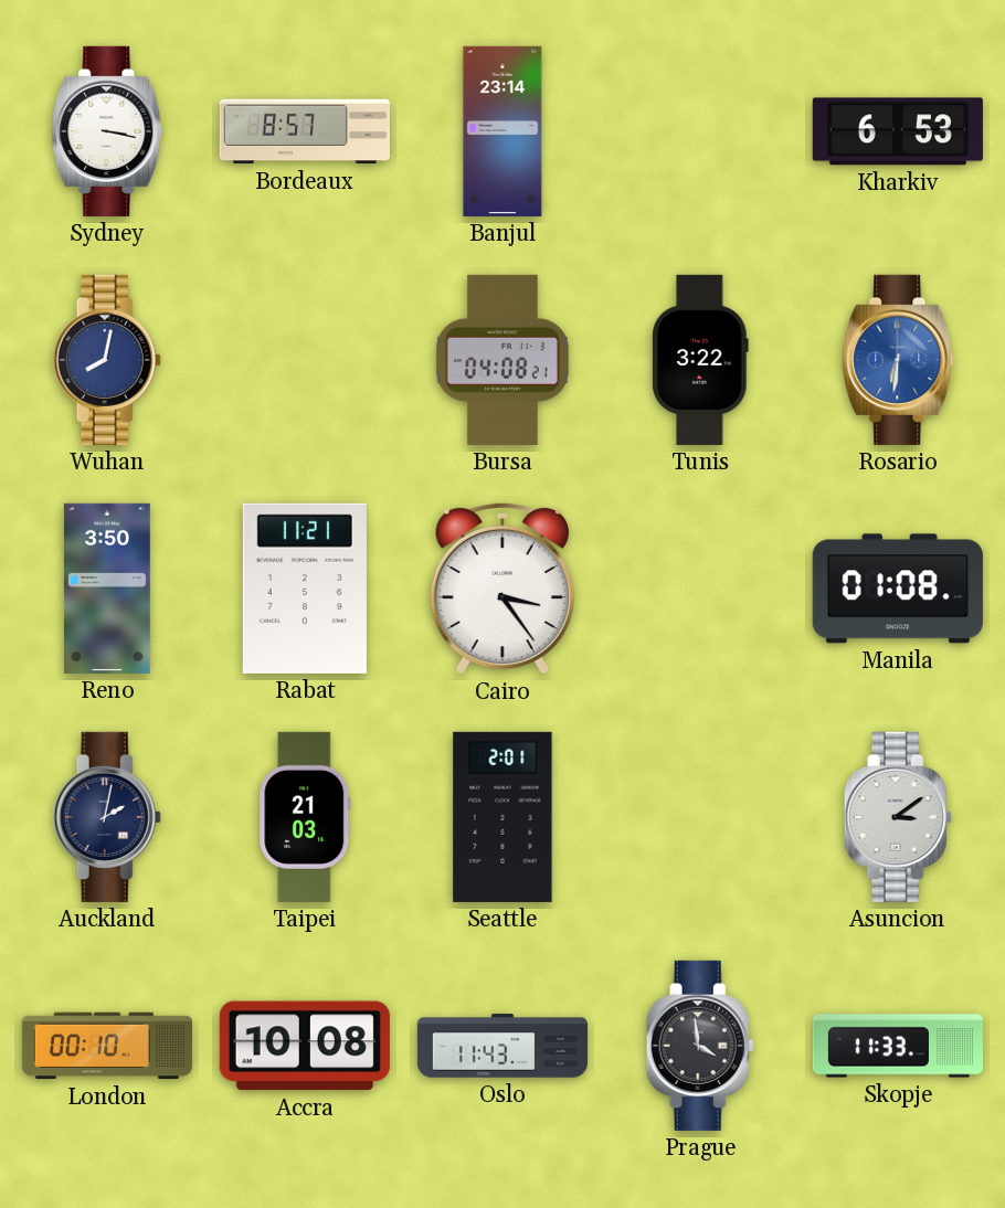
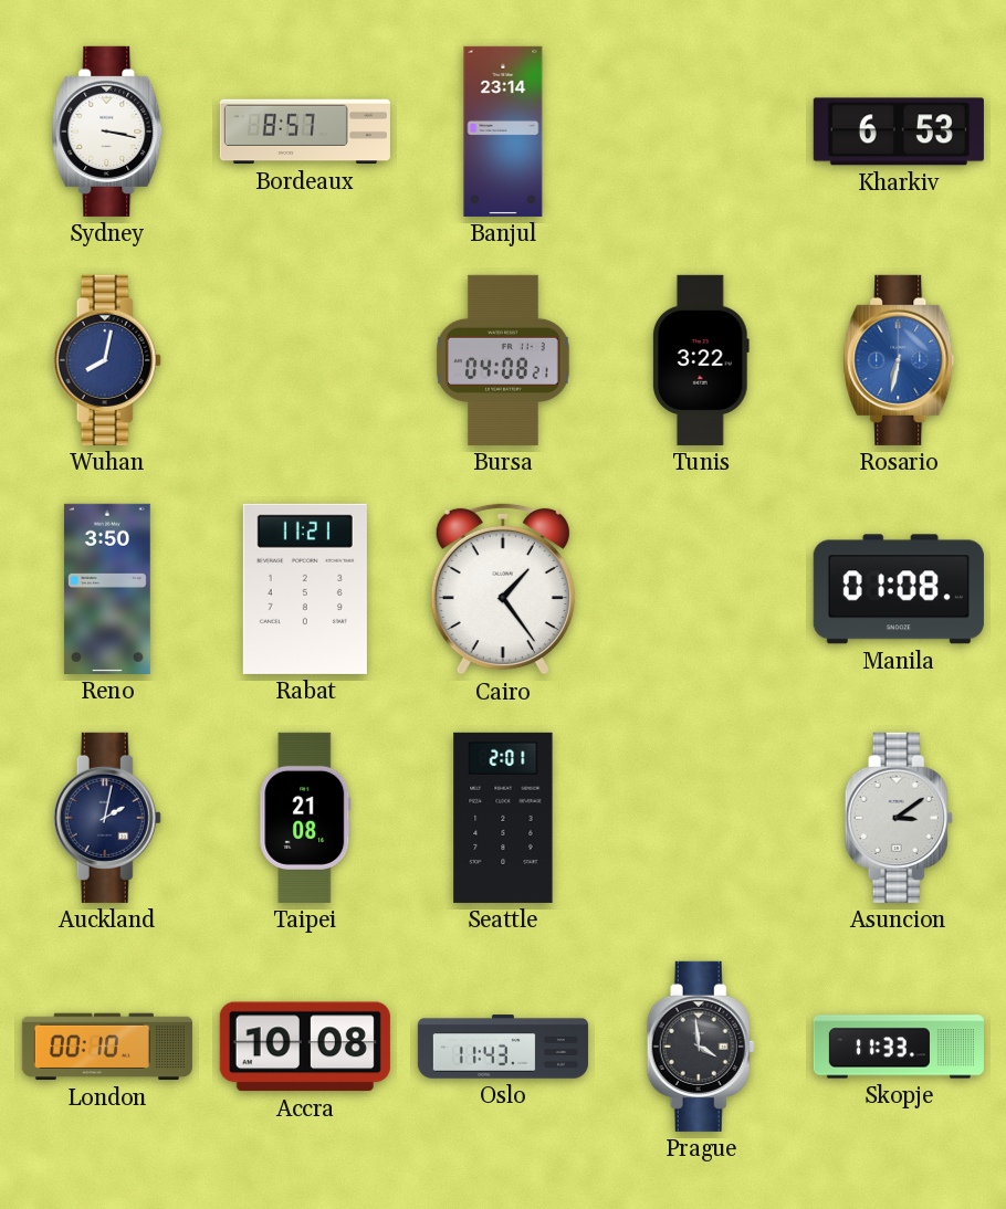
Rosario: 6:31 -> 6:32 (899, 360)
Cairo: 3:24 -> 1:24 (503, 589)
Taipei: 21:03 -> 21:08 (305, 818)
